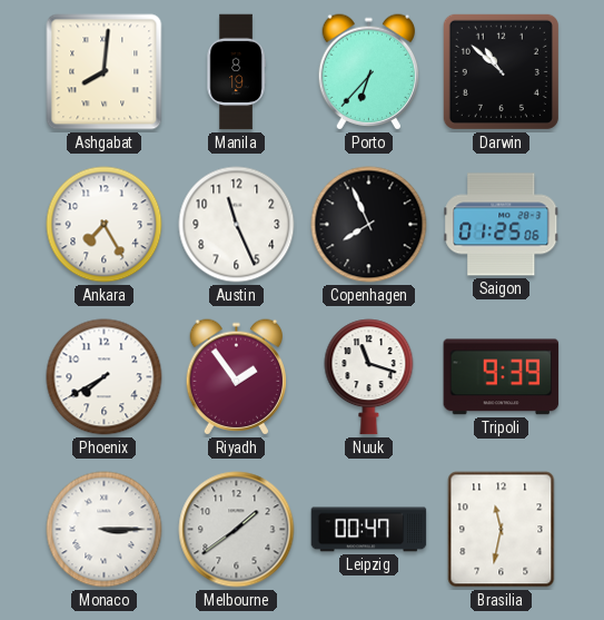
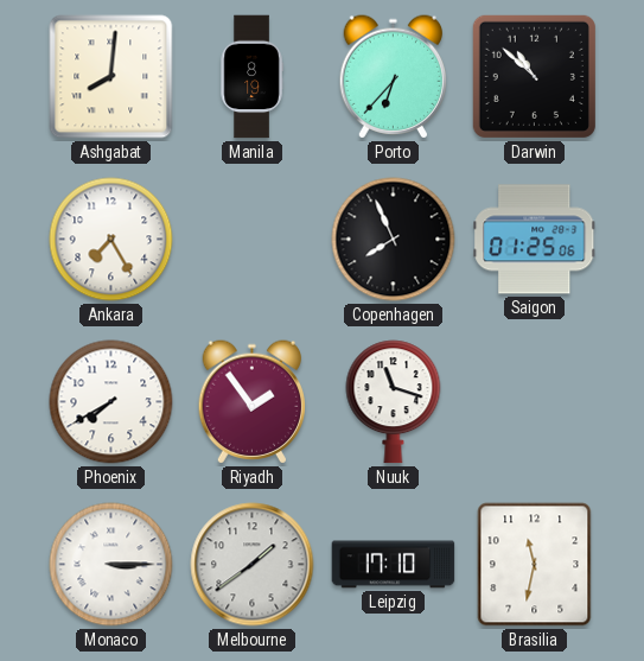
Austin: 11:26 -> none (237, 225)
Tripoli: 9:39 -> none (502, 377)
Leipzig: 00:47 -> 17:10 (394, 565)
